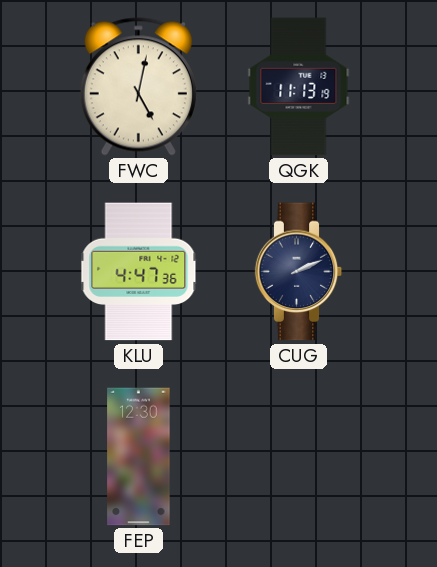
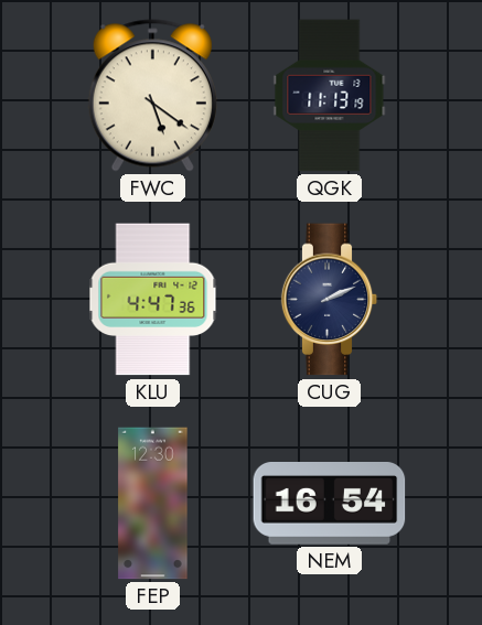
FWC: 5:02 -> 5:21 (152, 96)
NEM: none -> 16:54 (330, 504)
